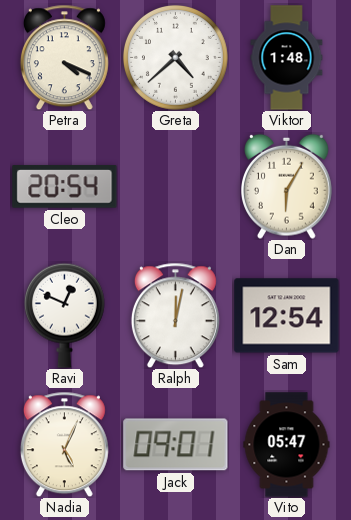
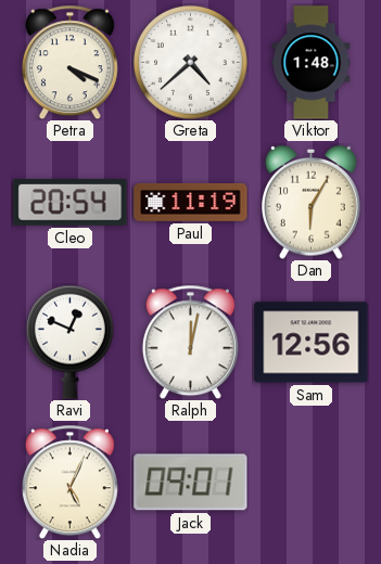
Paul: none -> 11:19 (191, 202)
Sam: 12:54 -> 12:56 (312, 343)
Vito: 05:47 -> none (287, 445)
